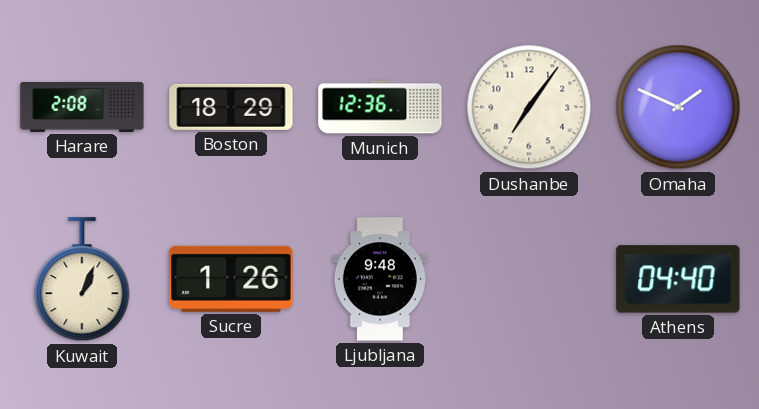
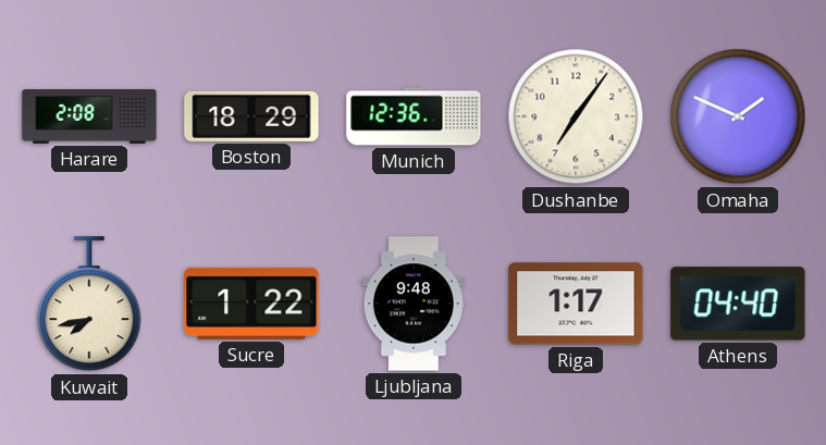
Kuwait: 1:04 -> 7:43 (89, 305)
Sucre: 1:26 -> 1:22 (251, 304)
Riga: none -> 1:17 (576, 304)
